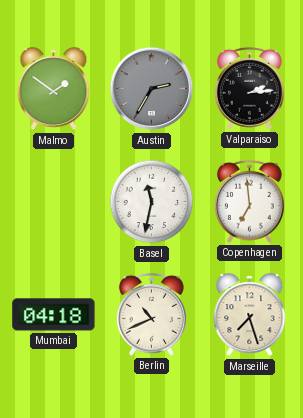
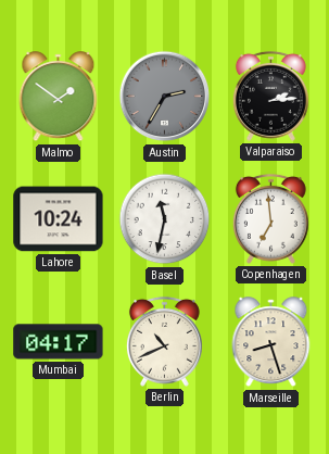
Lahore: none -> 10:24 (59, 219)
Mumbai: 04:18 -> 04:17 (59, 342)
Marseille: 7:27 -> 8:27 (271, 342)
